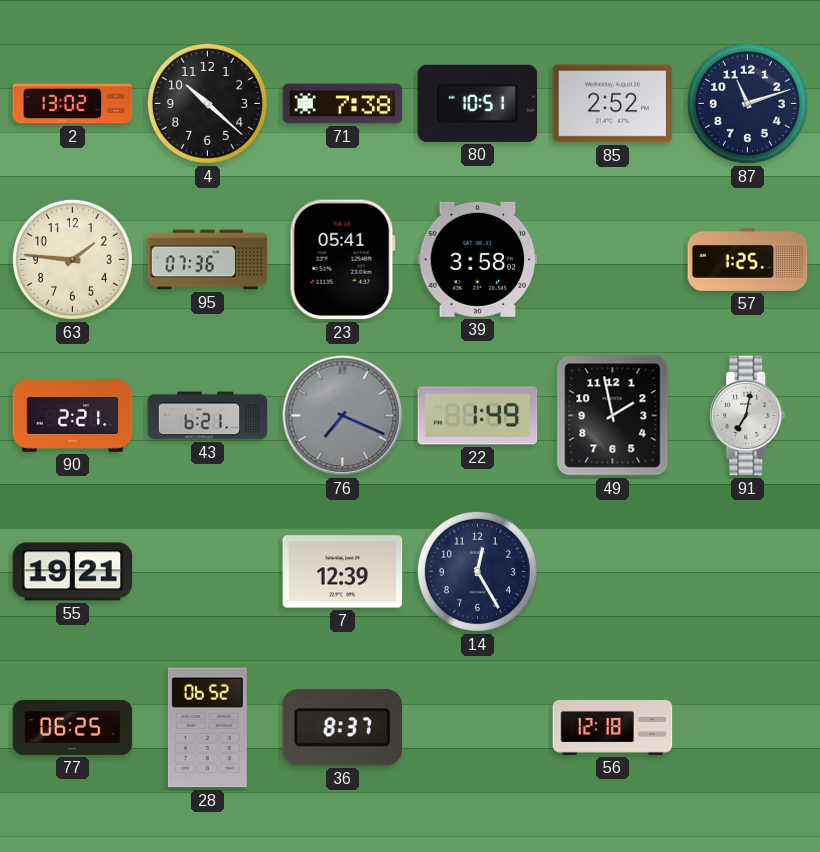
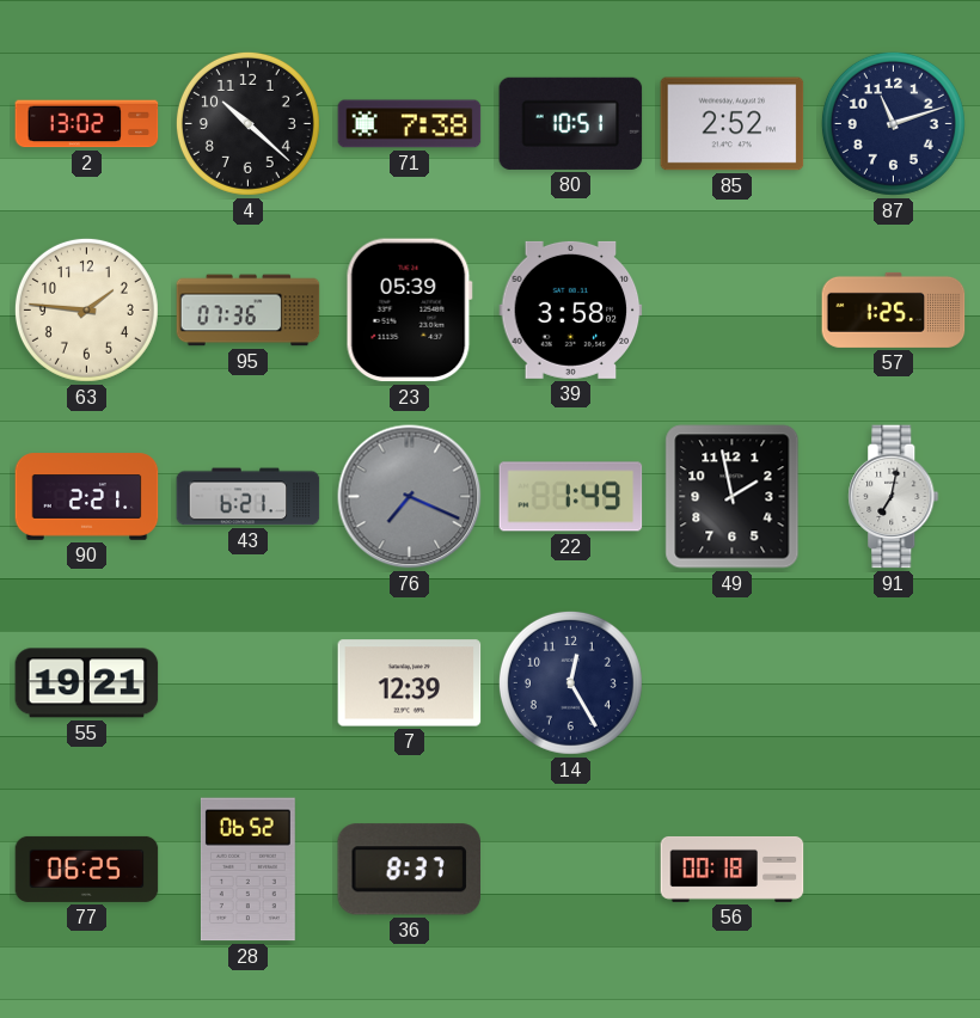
23: 05:41 -> 05:39 (409, 311)
56: 12:18 -> 00:18 (733, 869)
